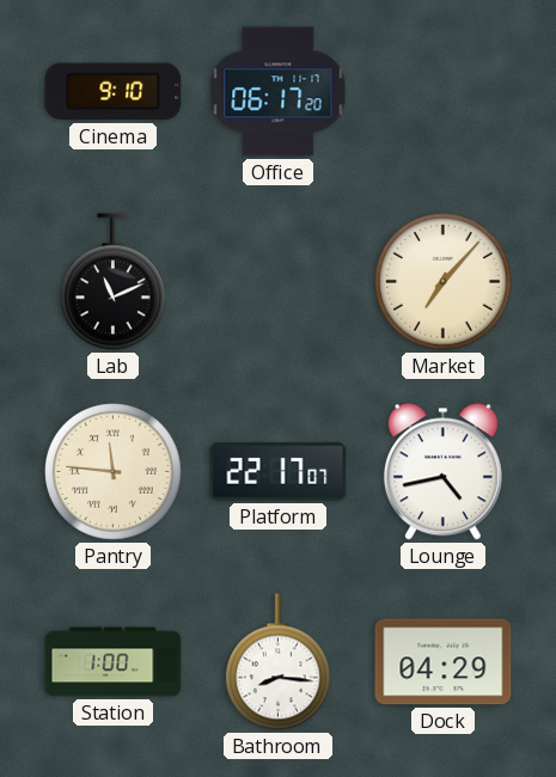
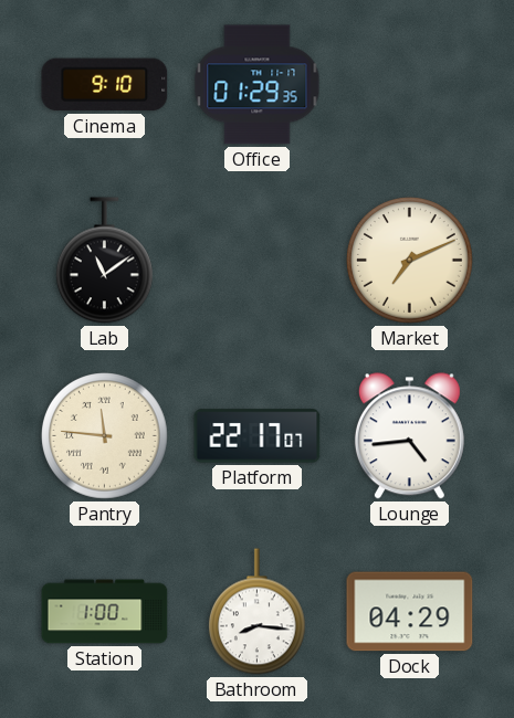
Office: 06:17 -> 01:29 (258, 85)
Lab: 11:11 -> 11:09 (104, 261)
Market: 7:07 -> 7:11 (410, 261)
Lounge: 4:43 -> 4:44 (409, 436)
